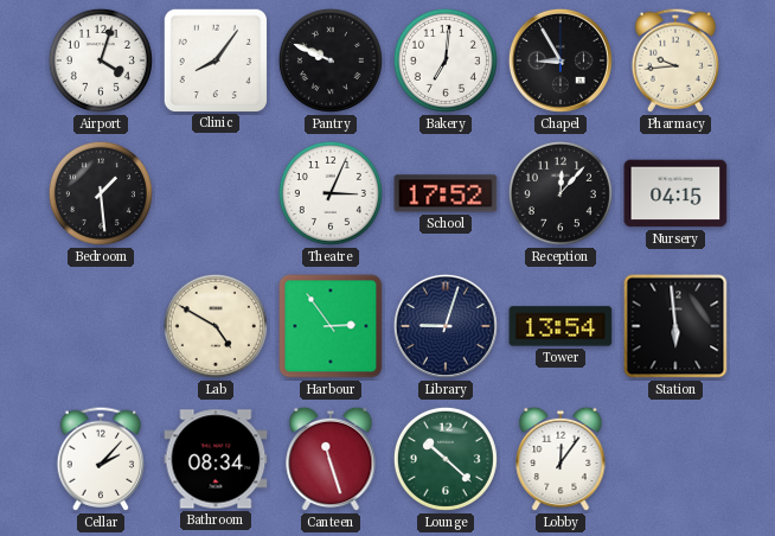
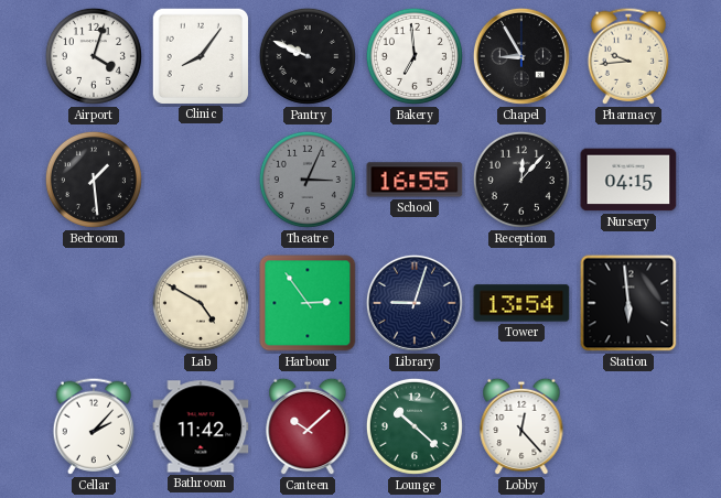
Bakery: 7:01 -> 6:59 (415, 56)
Theatre dial: white -> grey (308, 180)
School: 17:52 -> 16:55 (415, 180)
Bathroom: 08:34 -> 11:42 (201, 426)
Canteen: 11:27 -> 10:08 (308, 426)
Lobby: 12:06 -> 12:23 (521, 426)
